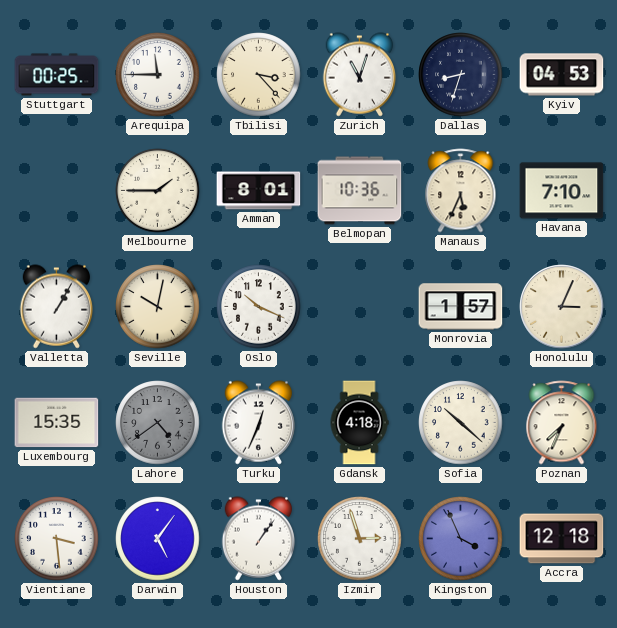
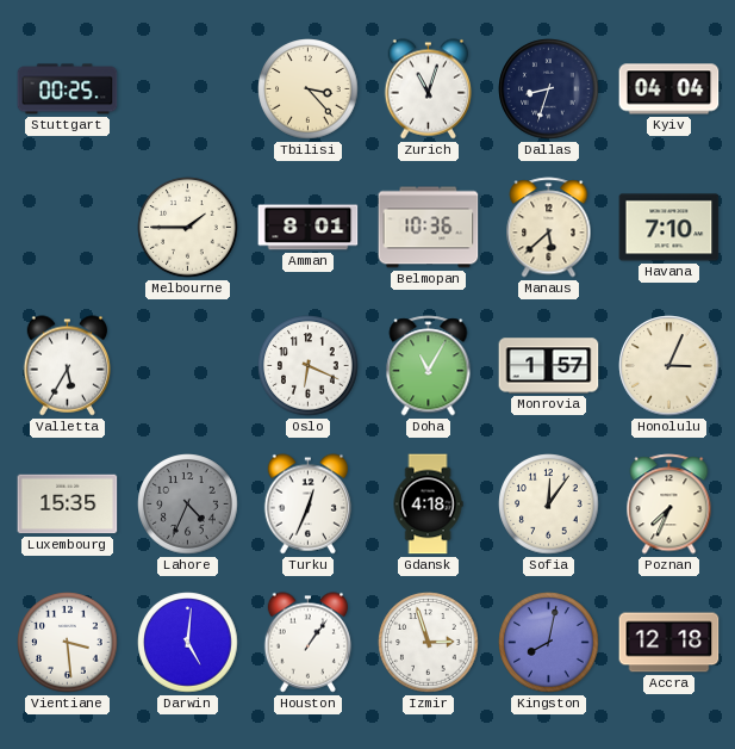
Arequipa: 11:45 -> none (158, 75)
Kyiv: 04:53 -> 04:04 (669, 89)
Manaus: 5:34 -> 5:38 (549, 228)
Valletta: 1:05 -> 5:35 (68, 366)
Seville: 10:02 -> none (158, 307)
Oslo: 10:19 -> 6:19 (309, 366)
Doha: none -> 11:05 (429, 366)
Lahore: 4:39 -> 4:34 (188, 505)
Sofia: 10:22 -> 12:06 (549, 505)
Darwin: 5:06 -> 5:01 (188, 643)
Kingston: 3:56 -> 8:02 (549, 643)
